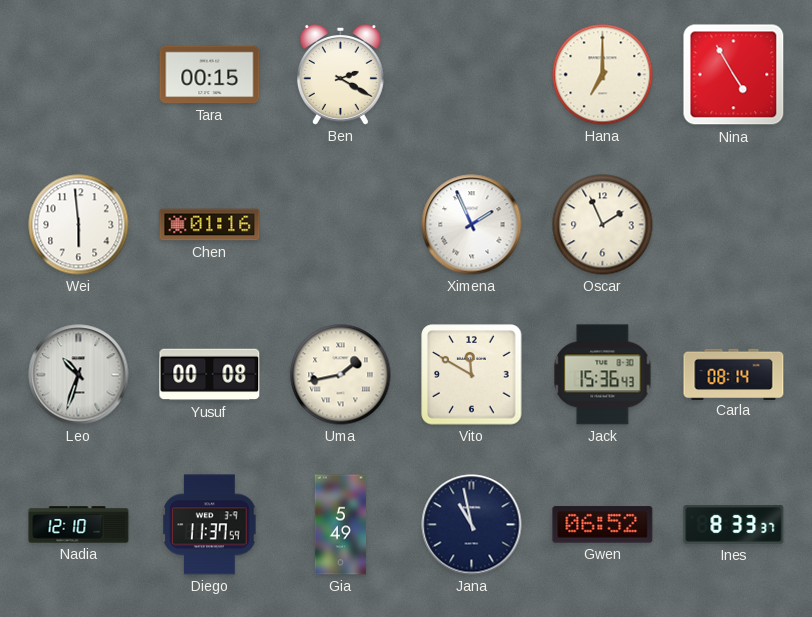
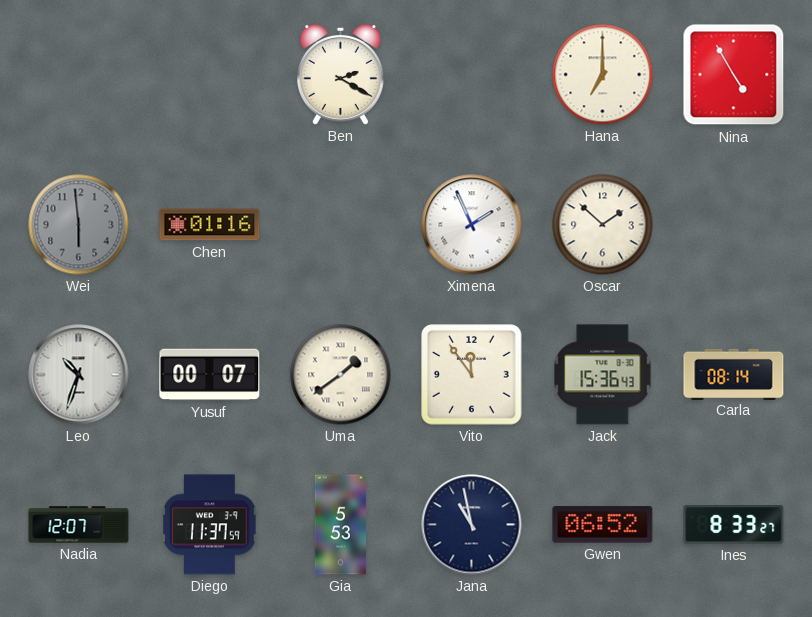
Tara: 00:15 -> none (210, 75)
Wei dial: white -> grey (79, 225)
Oscar: 1:56 -> 1:52 (603, 225)
Yusuf: 00:08 -> 00:07 (210, 375)
Uma: 1:43 -> 1:39 (341, 375)
Vito: 11:50 -> 11:54 (472, 375)
Nadia: 12:10 -> 12:07 (79, 525)
Gia: 5:49 -> 5:53 (341, 525)
Ines: 8:33:37 -> 8:33:27 (734, 525)
